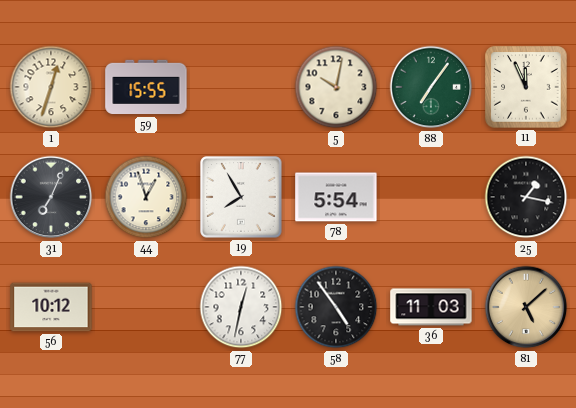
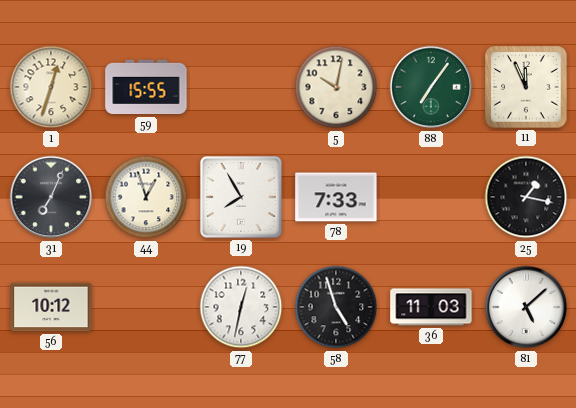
78: 5:54 -> 7:33 (336, 197)
58: 4:54 -> 4:57 (336, 307)
81 dial: champagne -> white (526, 307)
